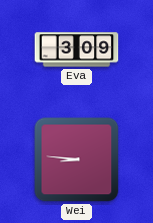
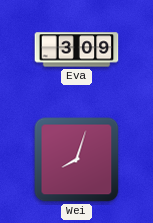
Wei: 8:46 -> 8:03 (77, 160)
